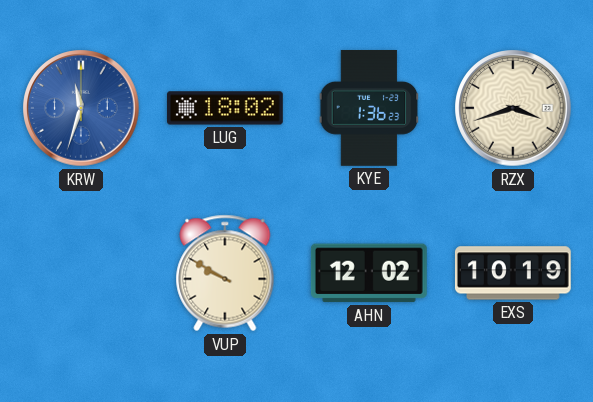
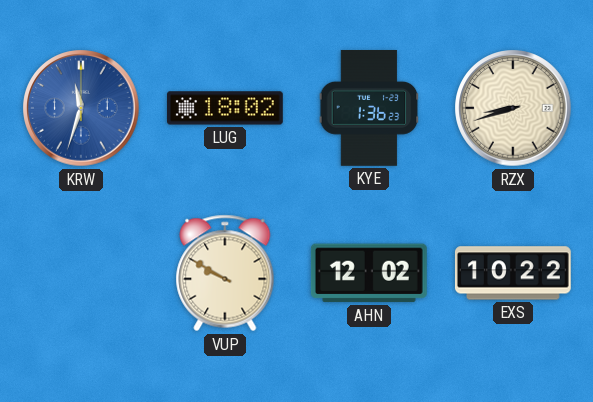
RZX: 3:42 -> 8:42 (513, 108)
EXS: 10:19 -> 10:22 (513, 273)
